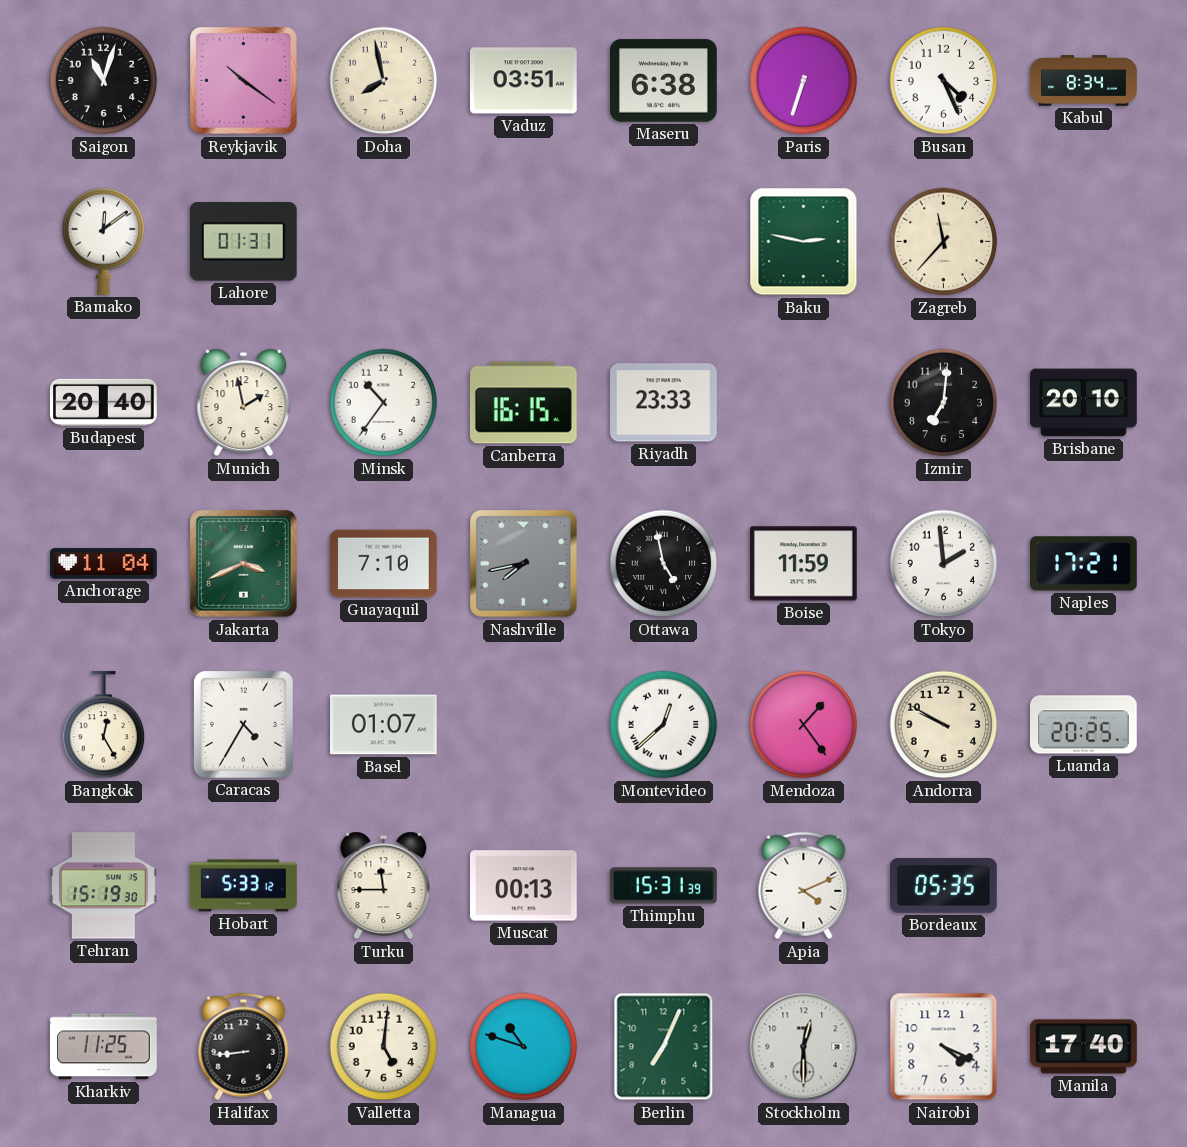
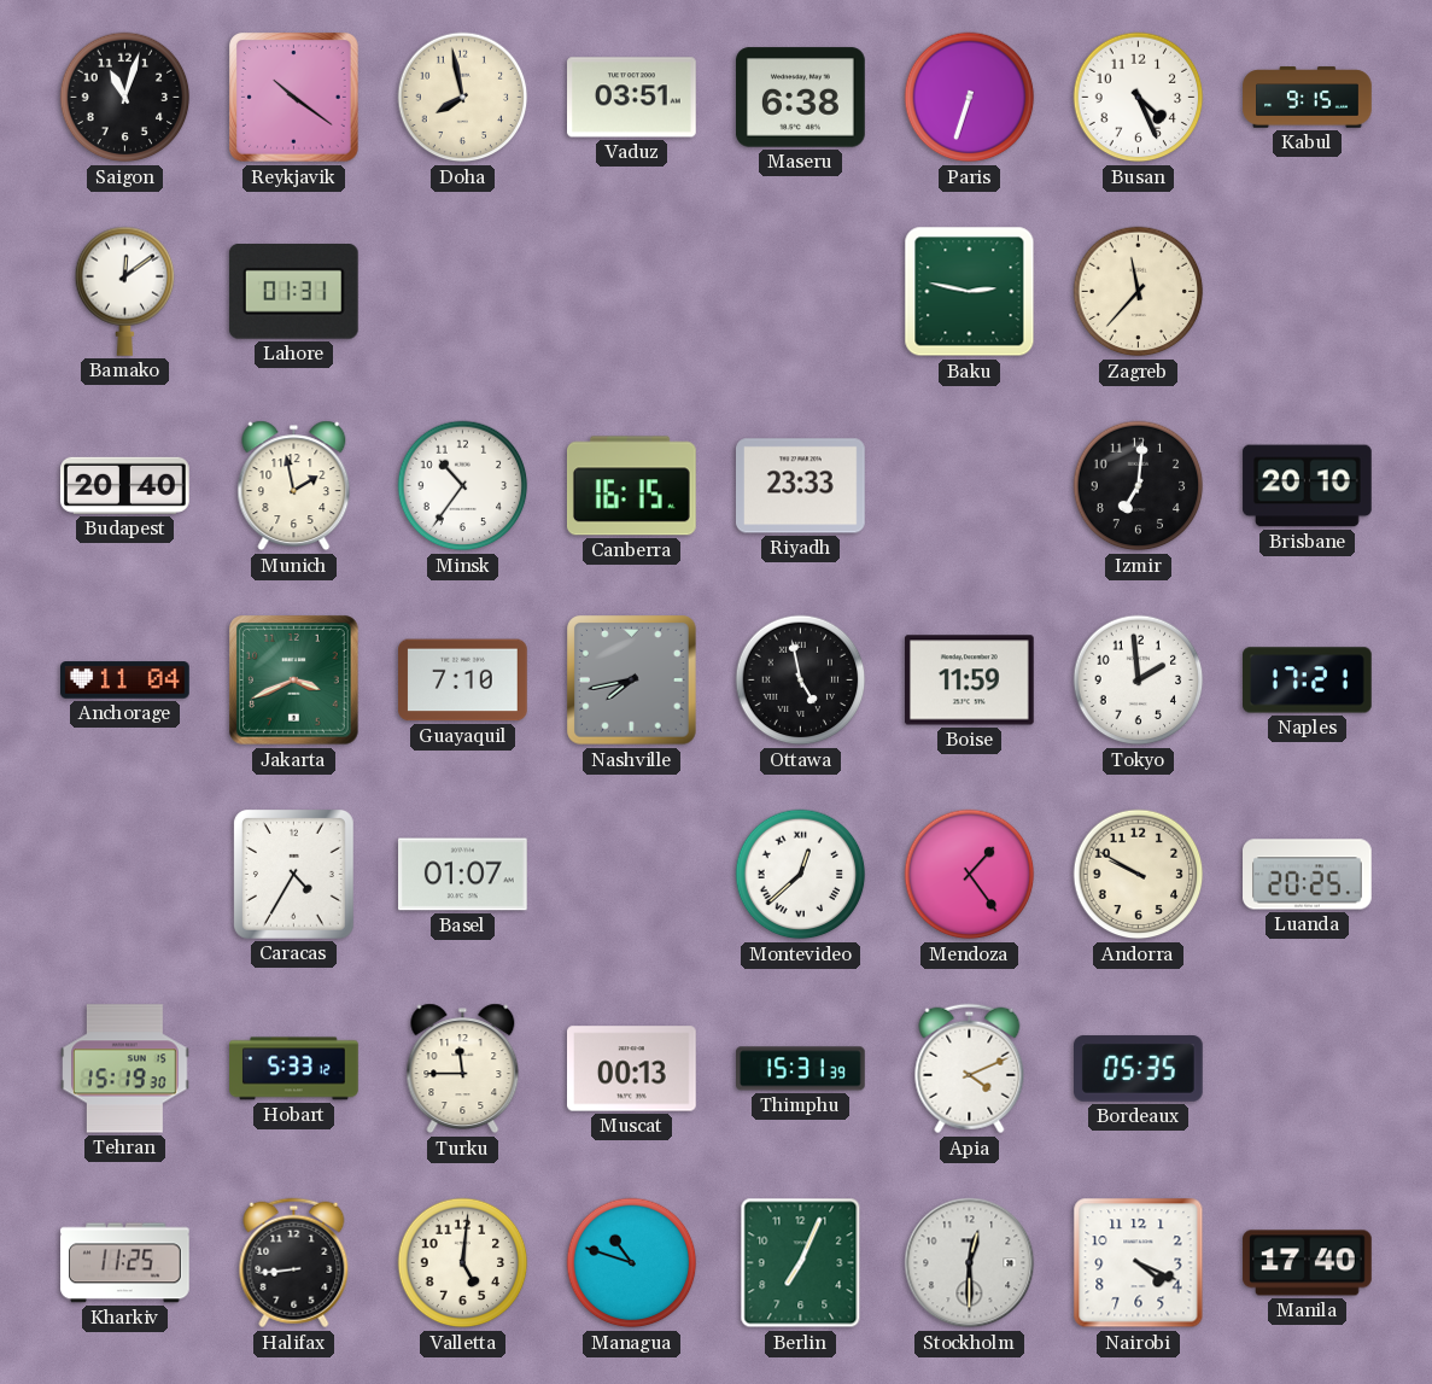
Kabul: 8:34 -> 9:15 (1308, 98)
Bangkok: 12:25 -> none (104, 726)
